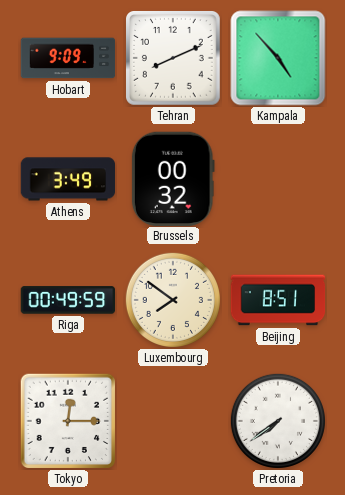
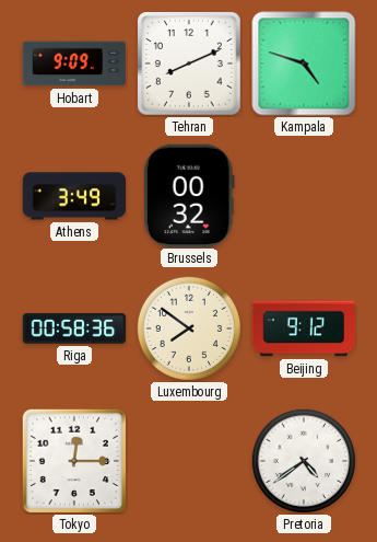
Kampala: 4:53 -> 4:48 (304, 64)
Riga: 00:49 -> 00:58 (74, 328)
Beijing: 8:51 -> 9:12 (304, 328)
Pretoria: 7:39 -> 4:39 (304, 461)
